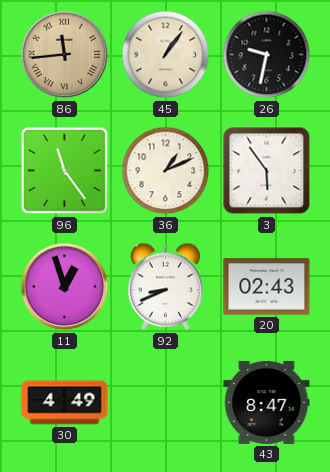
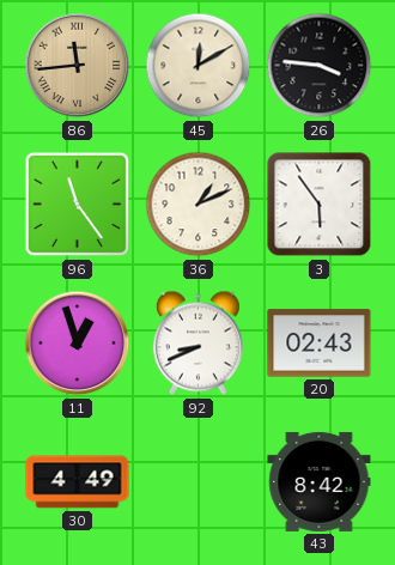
45: 1:06 -> 12:10 (199, 66)
26: 9:32 -> 3:46 (320, 66)
43: 8:47 -> 8:42 (320, 481)
